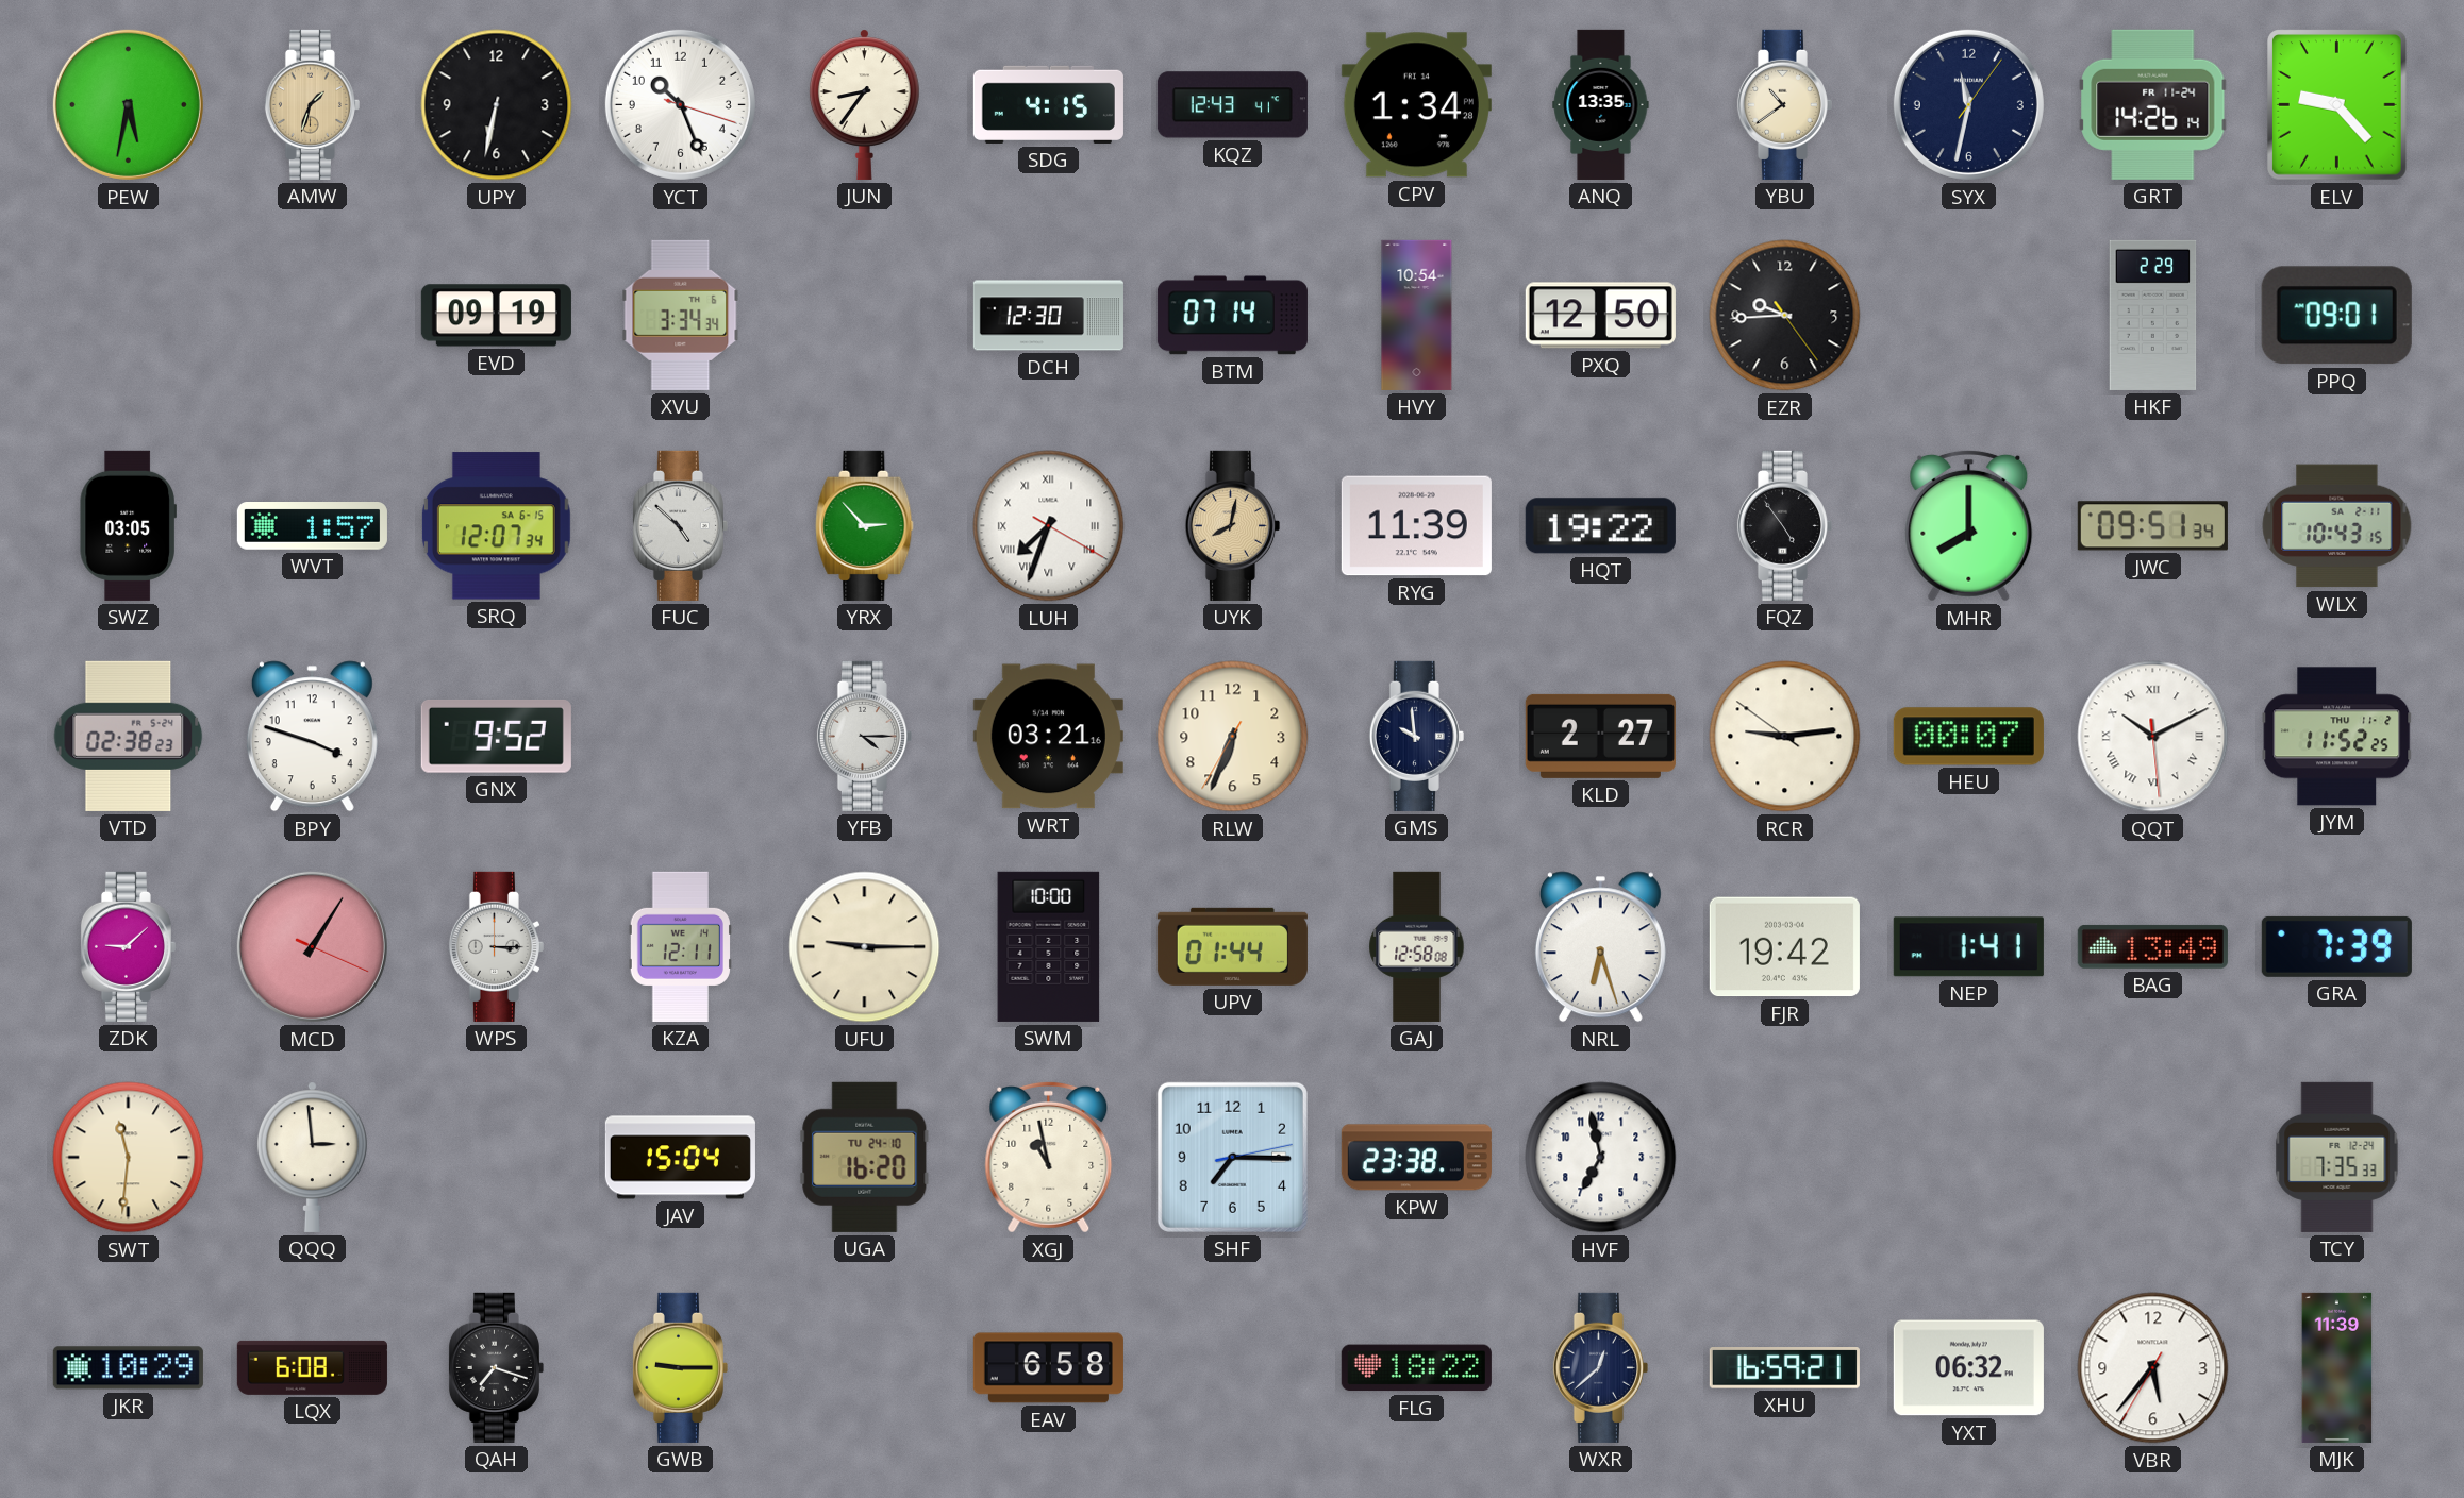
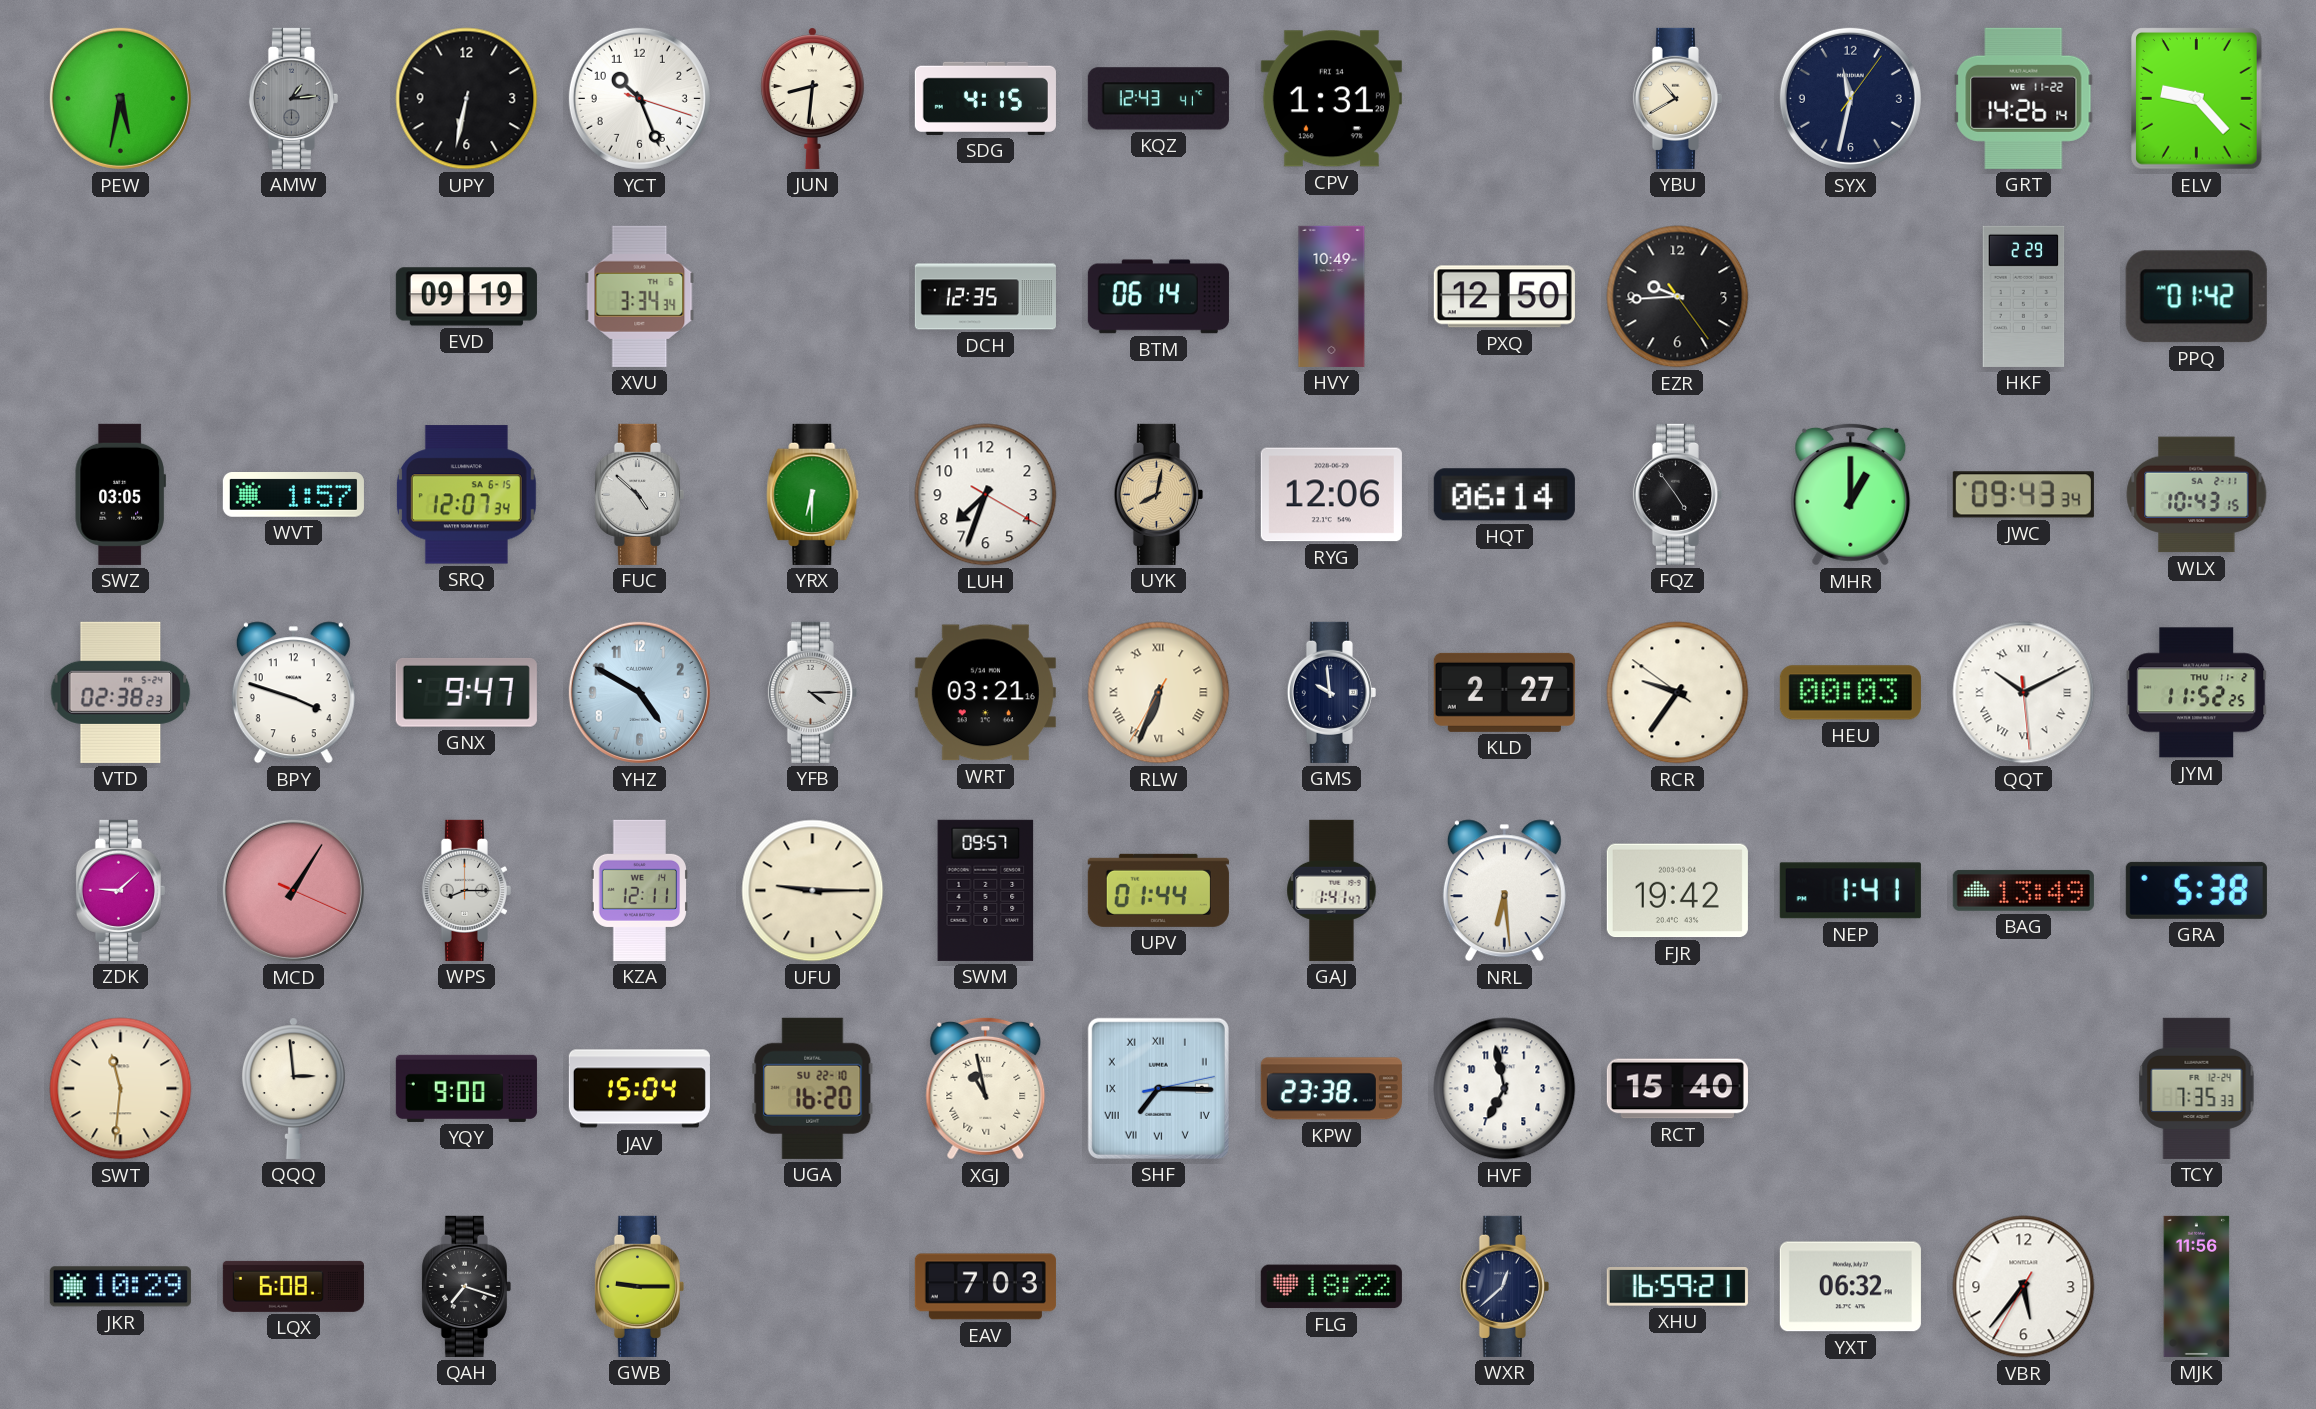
AMW: 1:33 -> 1:14 (293, 98)
AMW dial: champagne -> grey (293, 98)
JUN: 8:36 -> 8:31 (812, 98)
CPV: 1:34 -> 1:31 (1331, 99)
ANQ: 13:35 -> none (1601, 104)
YBU: 10:39 -> 10:40 (1677, 98)
GRT date: FR 11-24 -> WE 11-22 (2024, 98)
DCH: 12:30 -> 12:35 (985, 297)
BTM: 07:14 -> 06:14 (1158, 297)
HVY: 10:54 -> 10:49 (1332, 296)
PPQ: 09:01 -> 01:42 (2196, 297)
YRX: 2:53 -> 6:30 (813, 494)
LUH numerals: Roman -> Arabic (986, 495)
RYG: 11:39 -> 12:06 (1331, 495)
HQT: 19:22 -> 06:14 (1504, 495)
MHR: 8:00 -> 1:00 (1851, 494)
JWC: 09:51 -> 09:43 (2023, 495)
GNX: 9:52 -> 9:47 (466, 693)
YHZ: none -> 4:50 (639, 692)
RLW numerals: Arabic -> Roman (1159, 693)
RCR: 9:13 -> 9:35 (1678, 693)
HEU: 00:07 -> 00:03 (1850, 693)
WPS: 3:15 -> 8:15 (466, 890)
SWM: 10:00 -> 09:57 (986, 890)
GAJ: 12:58 -> 1:41 (1332, 890)
NRL: 6:27 -> 6:29 (1504, 891)
GRA: 7:39 -> 5:38 (2196, 890)
YQY: none -> 9:00 (466, 1088)
UGA date: TU 24-10 -> SU 22-10 (813, 1088)
XGJ numerals: Arabic -> Roman (986, 1088)
SHF numerals: Arabic -> Roman (1158, 1088)
RCT: none -> 15:40 (1677, 1089)
EAV: 6:58 -> 7:03 (985, 1287)
MJK: 11:39 -> 11:56 (2197, 1286)
